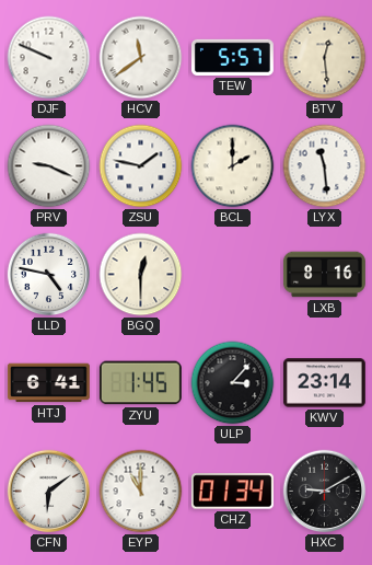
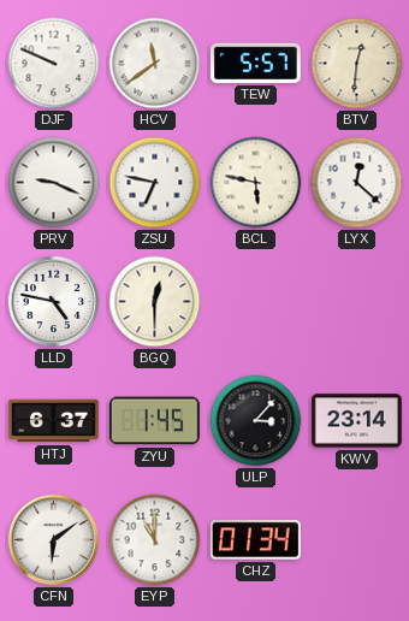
BTV: 12:29 -> 12:31 (357, 64)
ZSU: 1:47 -> 6:47 (155, 183)
BCL: 2:00 -> 5:47 (256, 183)
LYX: 11:29 -> 12:22 (357, 183)
LXB: 8:16 -> none (324, 275)
HTJ: 6:41 -> 6:37 (53, 421)
HXC: 9:10 -> none (325, 492)
